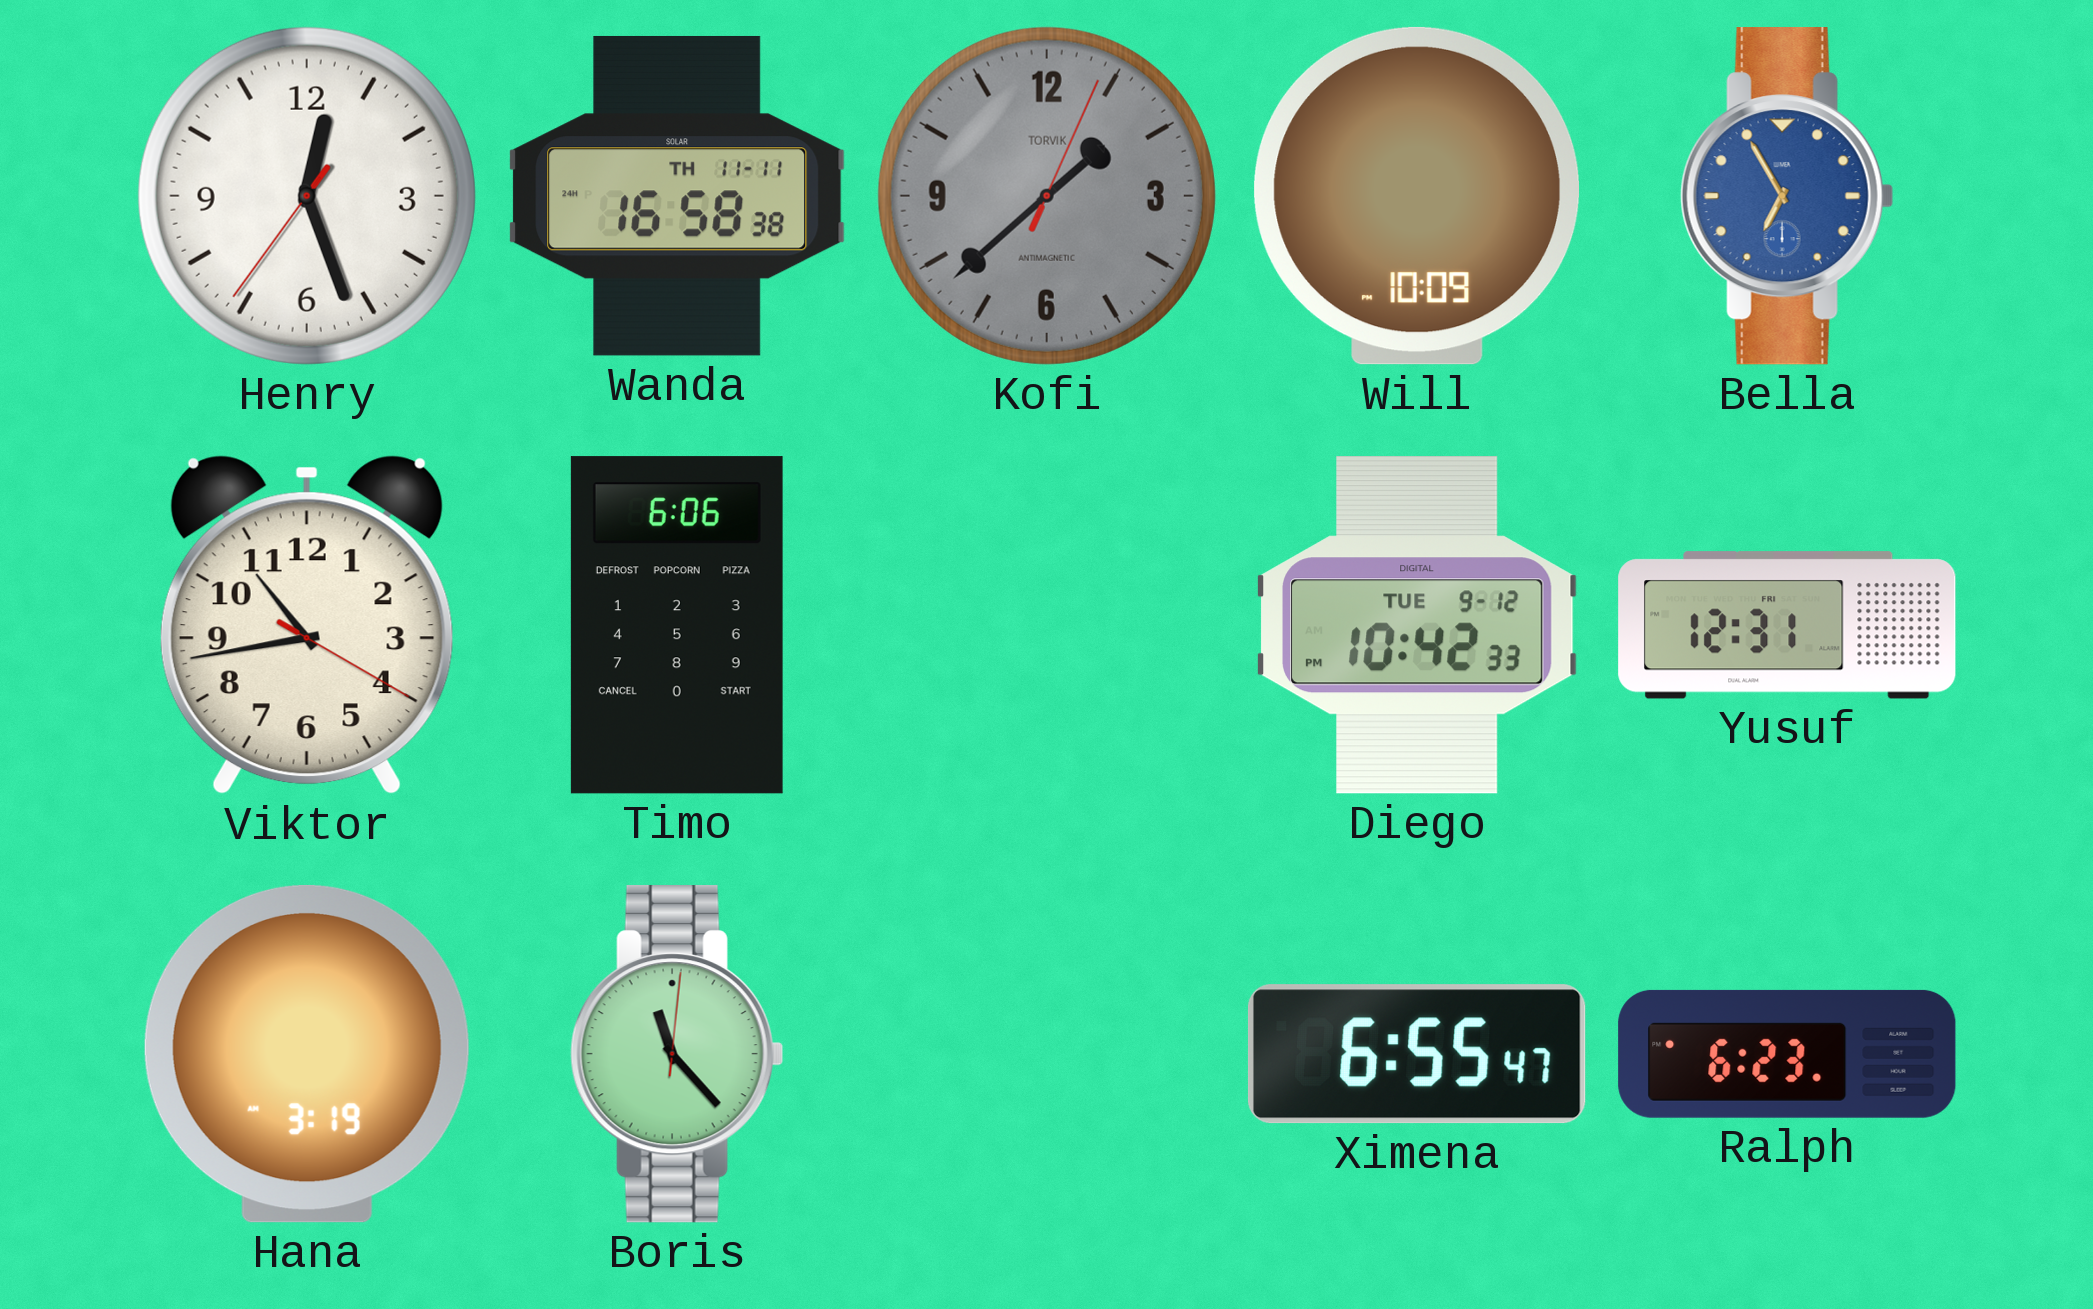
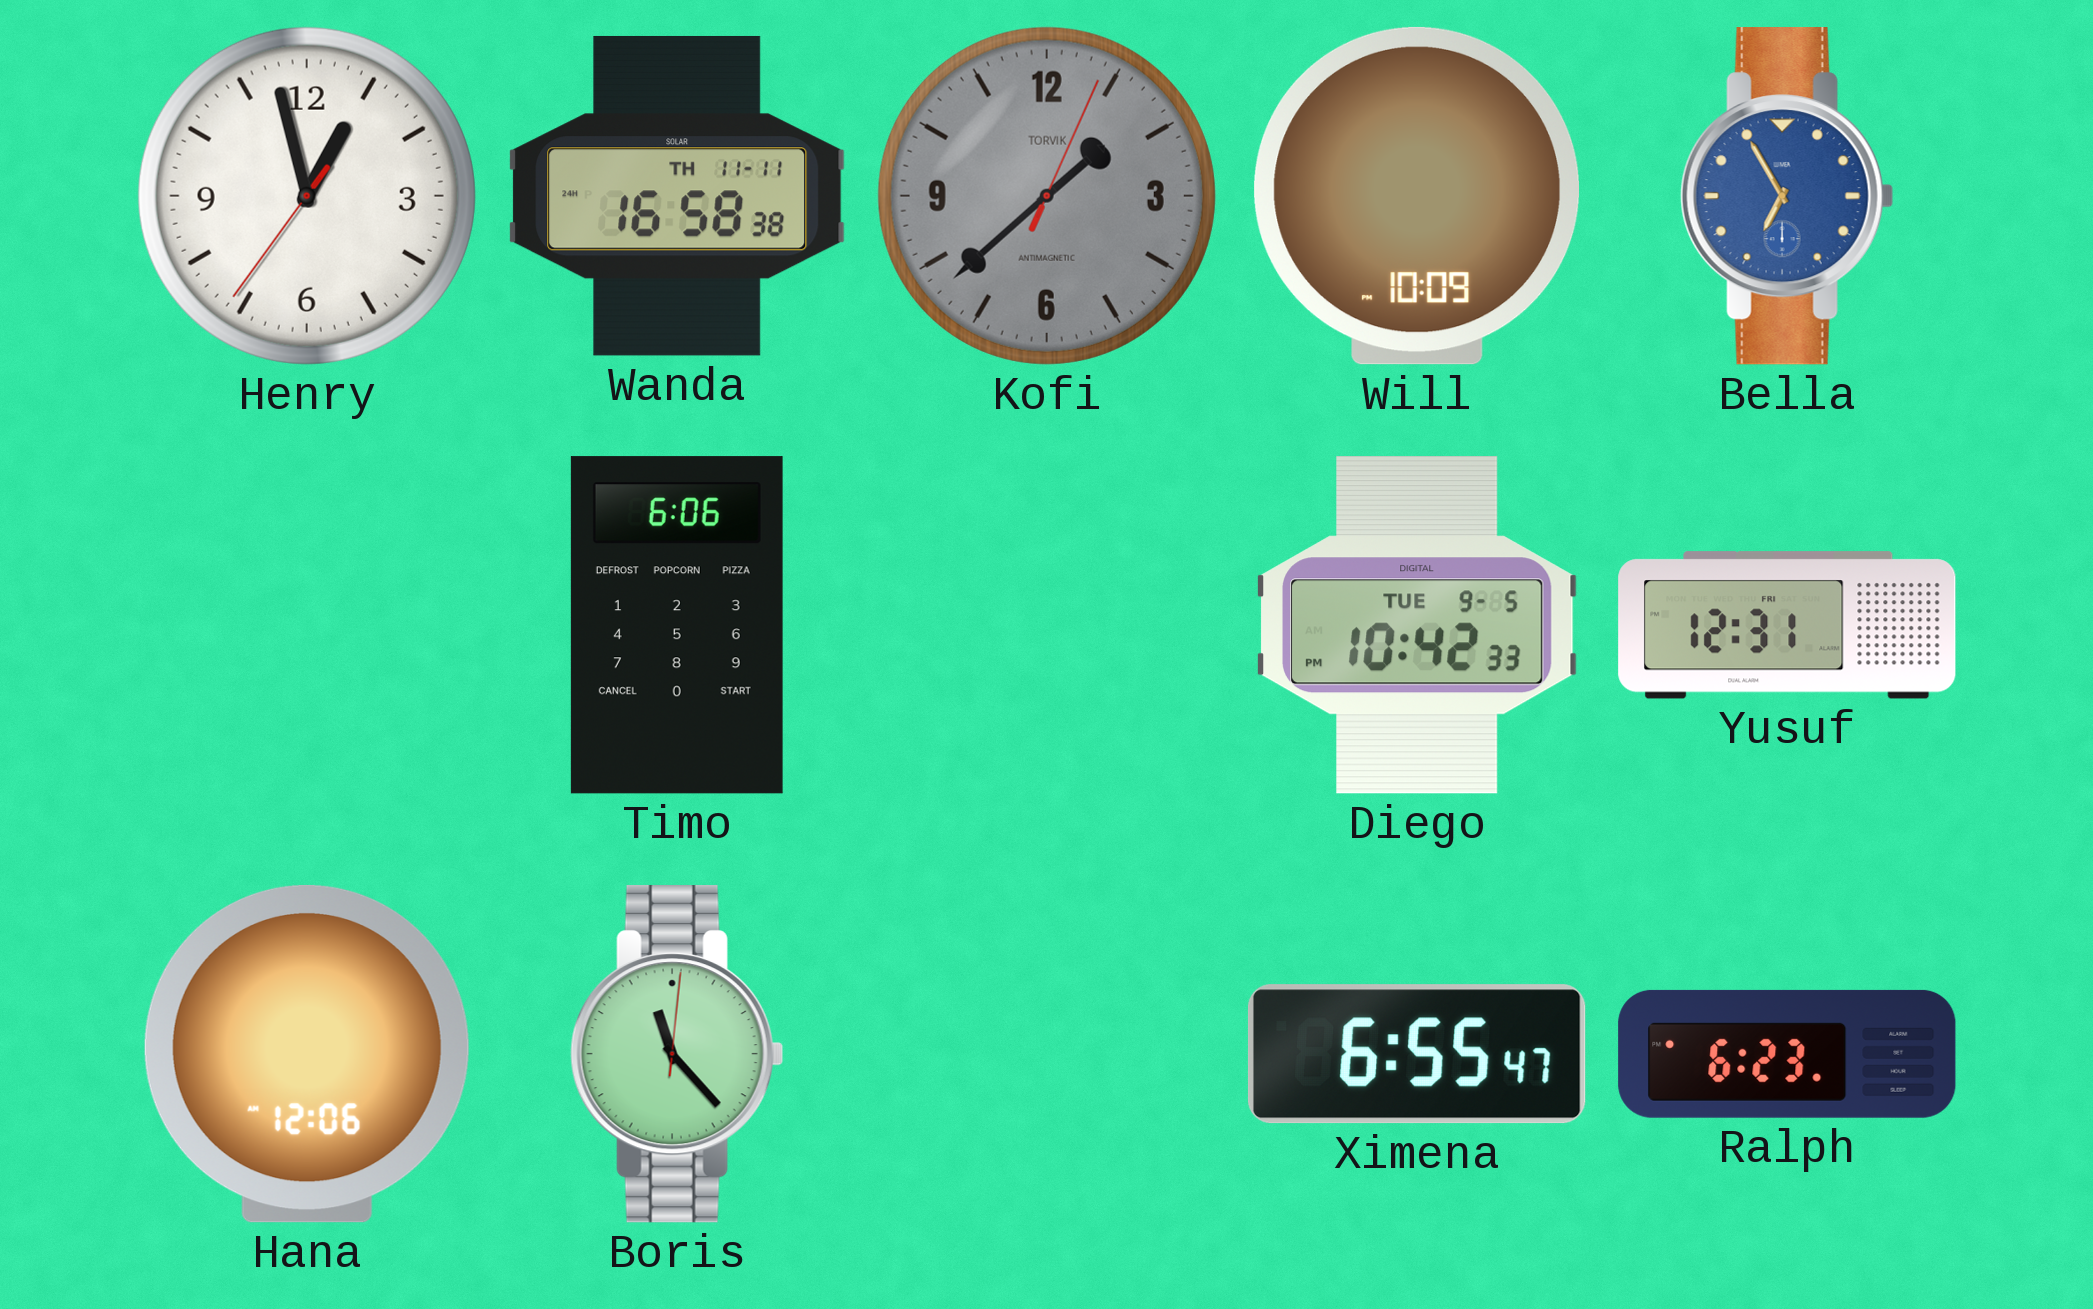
Henry: 12:26 -> 12:57 (307, 196)
Viktor: 10:43 -> none (307, 625)
Diego date: TUE 9-12 -> TUE 9-5 (1417, 625)
Hana: 3:19 -> 12:06 (307, 1054)
